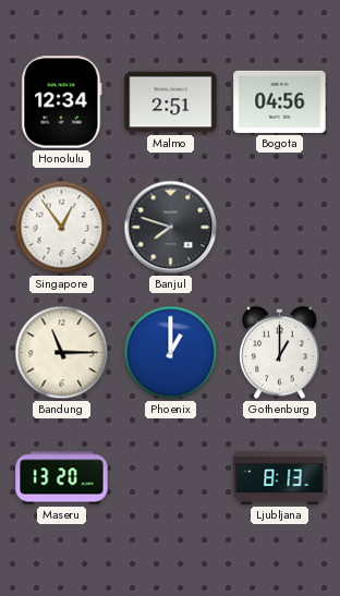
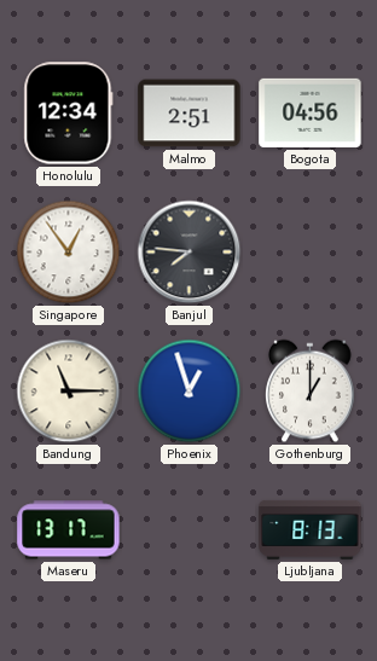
Banjul: 7:48 -> 7:46 (190, 253)
Phoenix: 1:00 -> 12:57 (190, 392)
Maseru: 13:20 -> 13:17 (69, 530)
